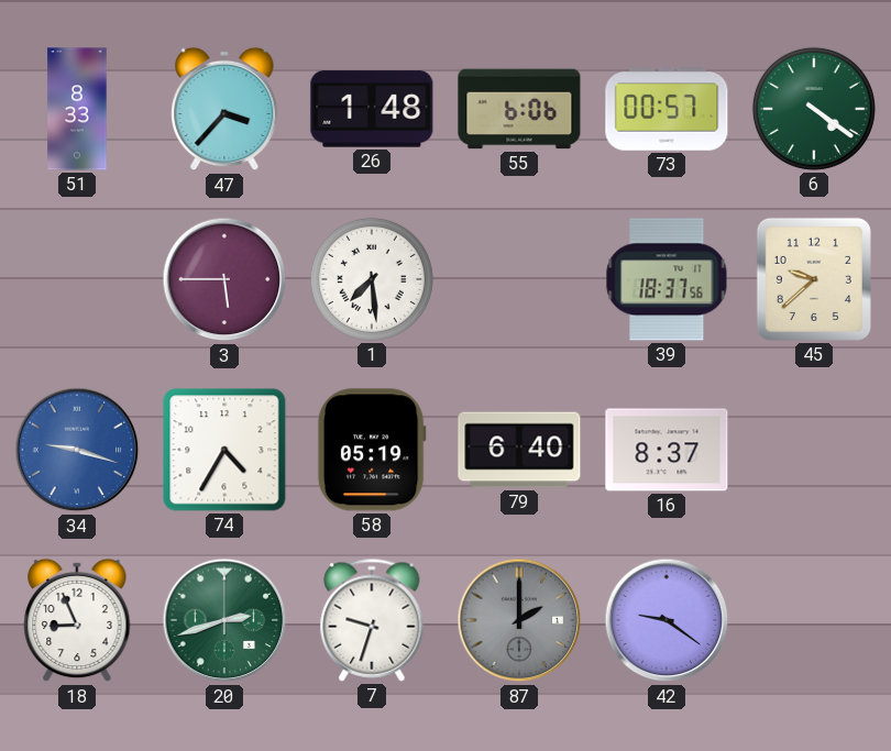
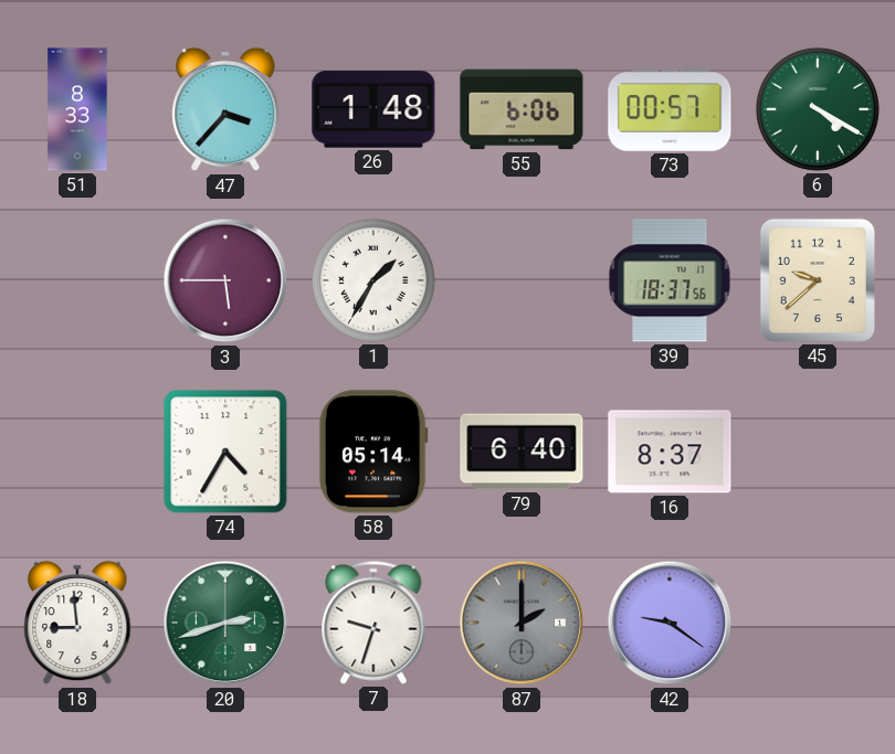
6: 4:21 -> 4:20 (818, 109)
1: 7:29 -> 1:35 (373, 280)
34: 9:18 -> none (77, 450)
58: 05:19 -> 05:14 (373, 452)
18: 8:56 -> 8:59 (77, 623)
